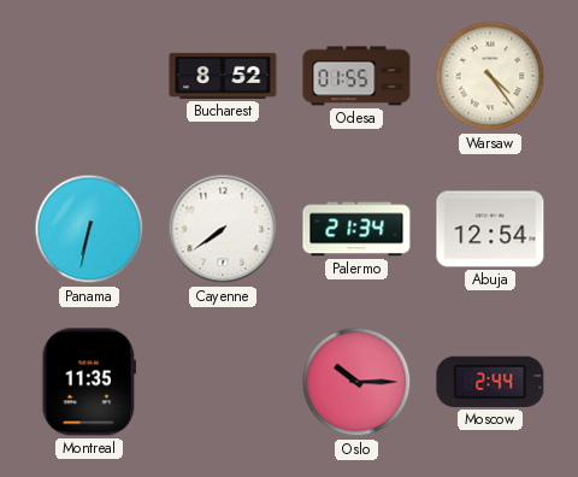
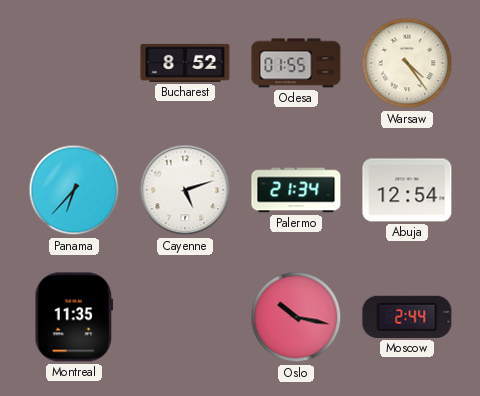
Panama: 6:32 -> 6:37 (74, 190)
Cayenne: 7:39 -> 5:12 (185, 190)
Oslo: 10:15 -> 10:17 (296, 317)
